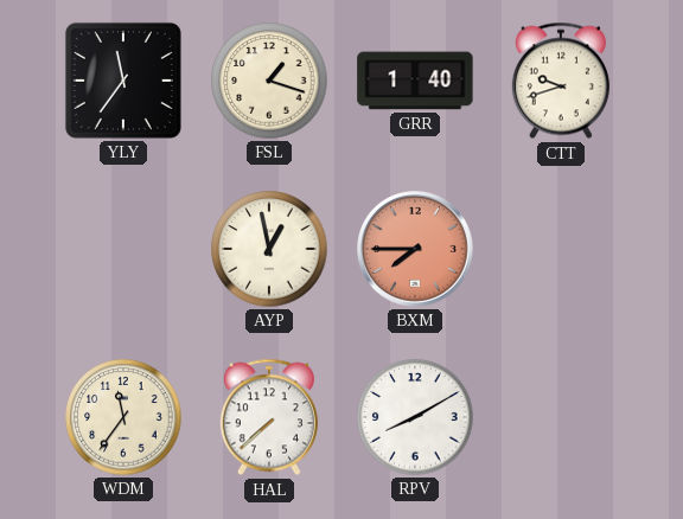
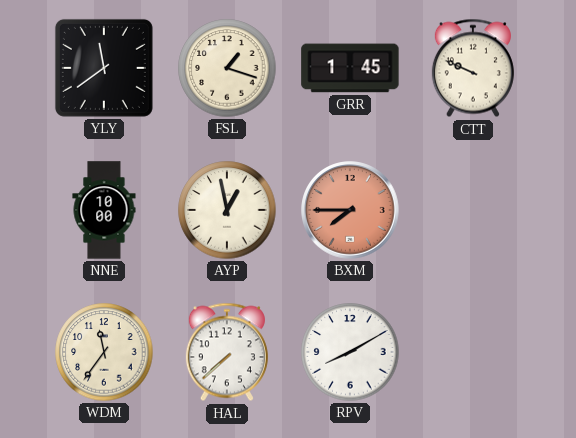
YLY: 11:36 -> 11:39 (104, 68)
GRR: 1:40 -> 1:45 (350, 68)
CTT: 9:42 -> 9:49 (473, 68)
NNE: none -> 10:00 (104, 210)
